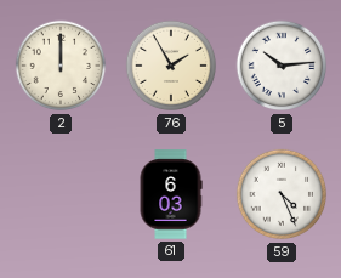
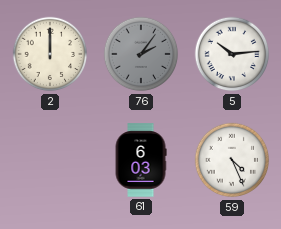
76: 1:55 -> 2:06 (141, 54)
76 dial: cream -> grey (141, 54)
